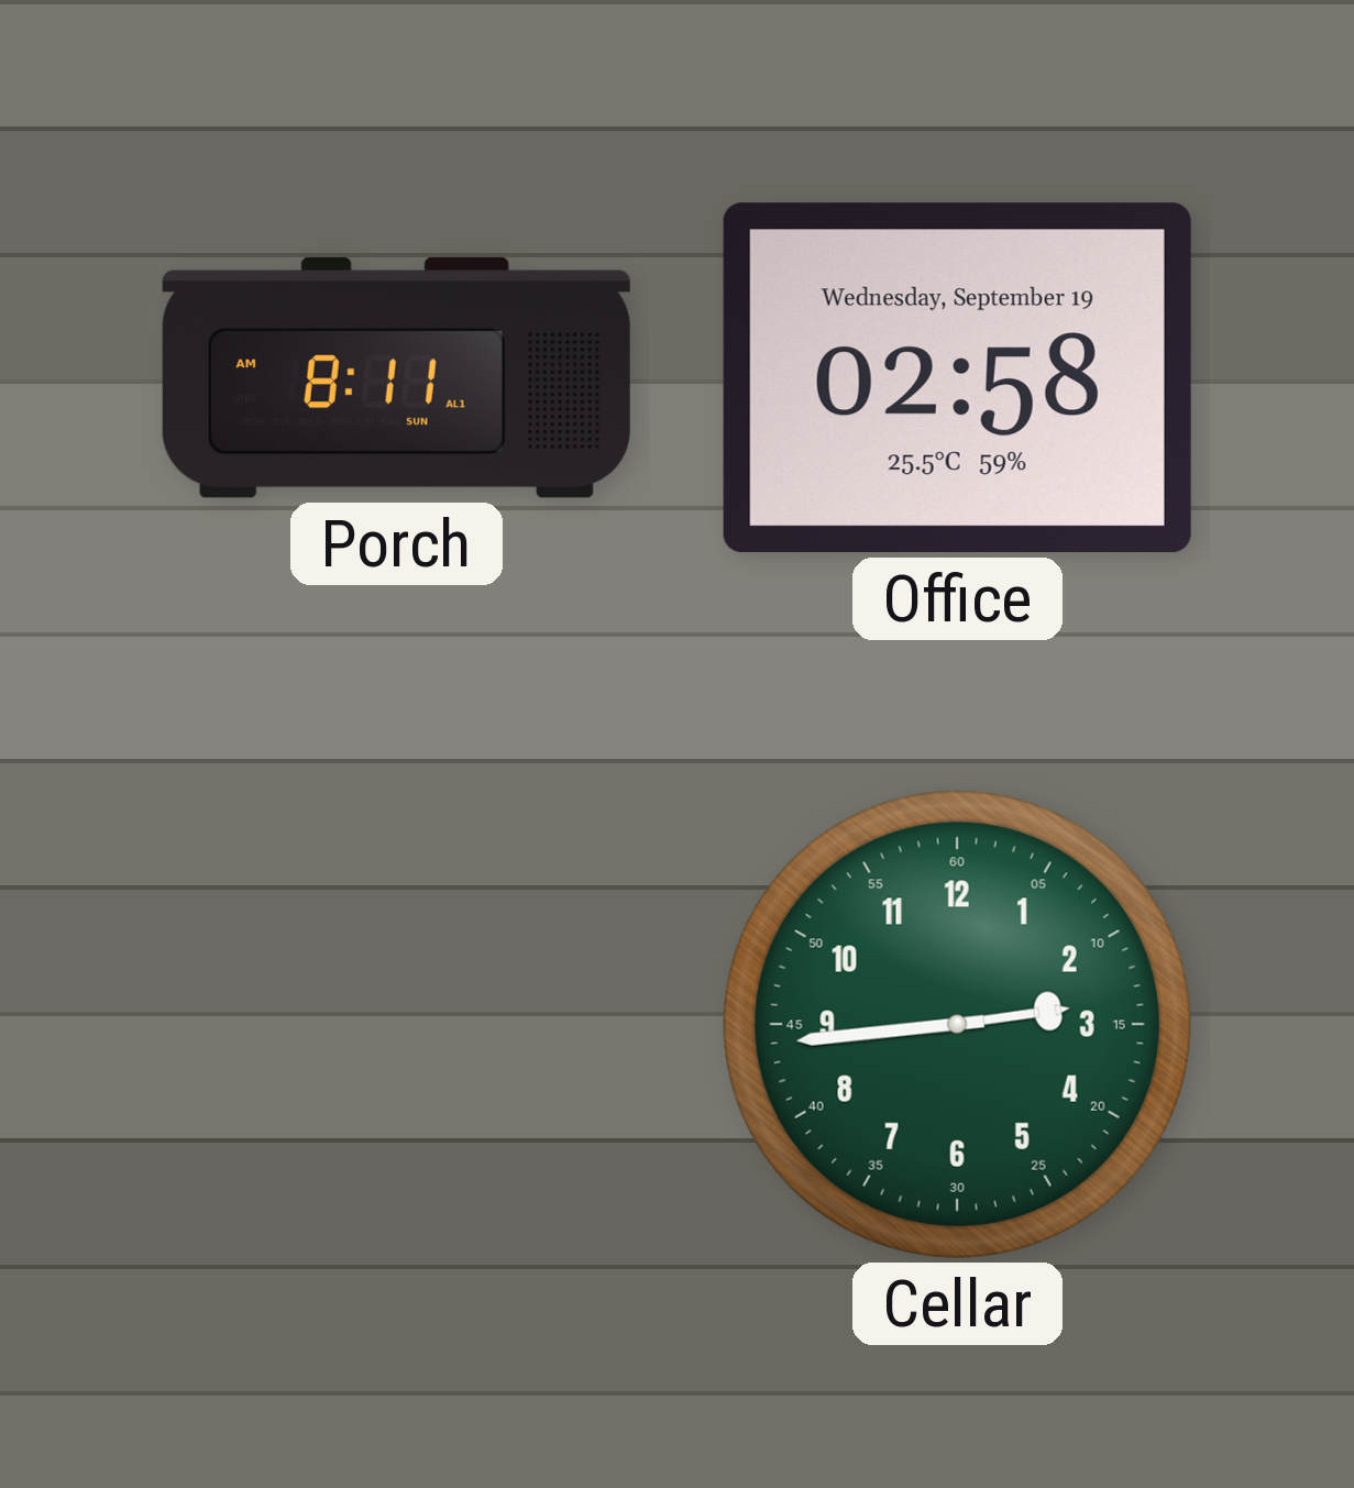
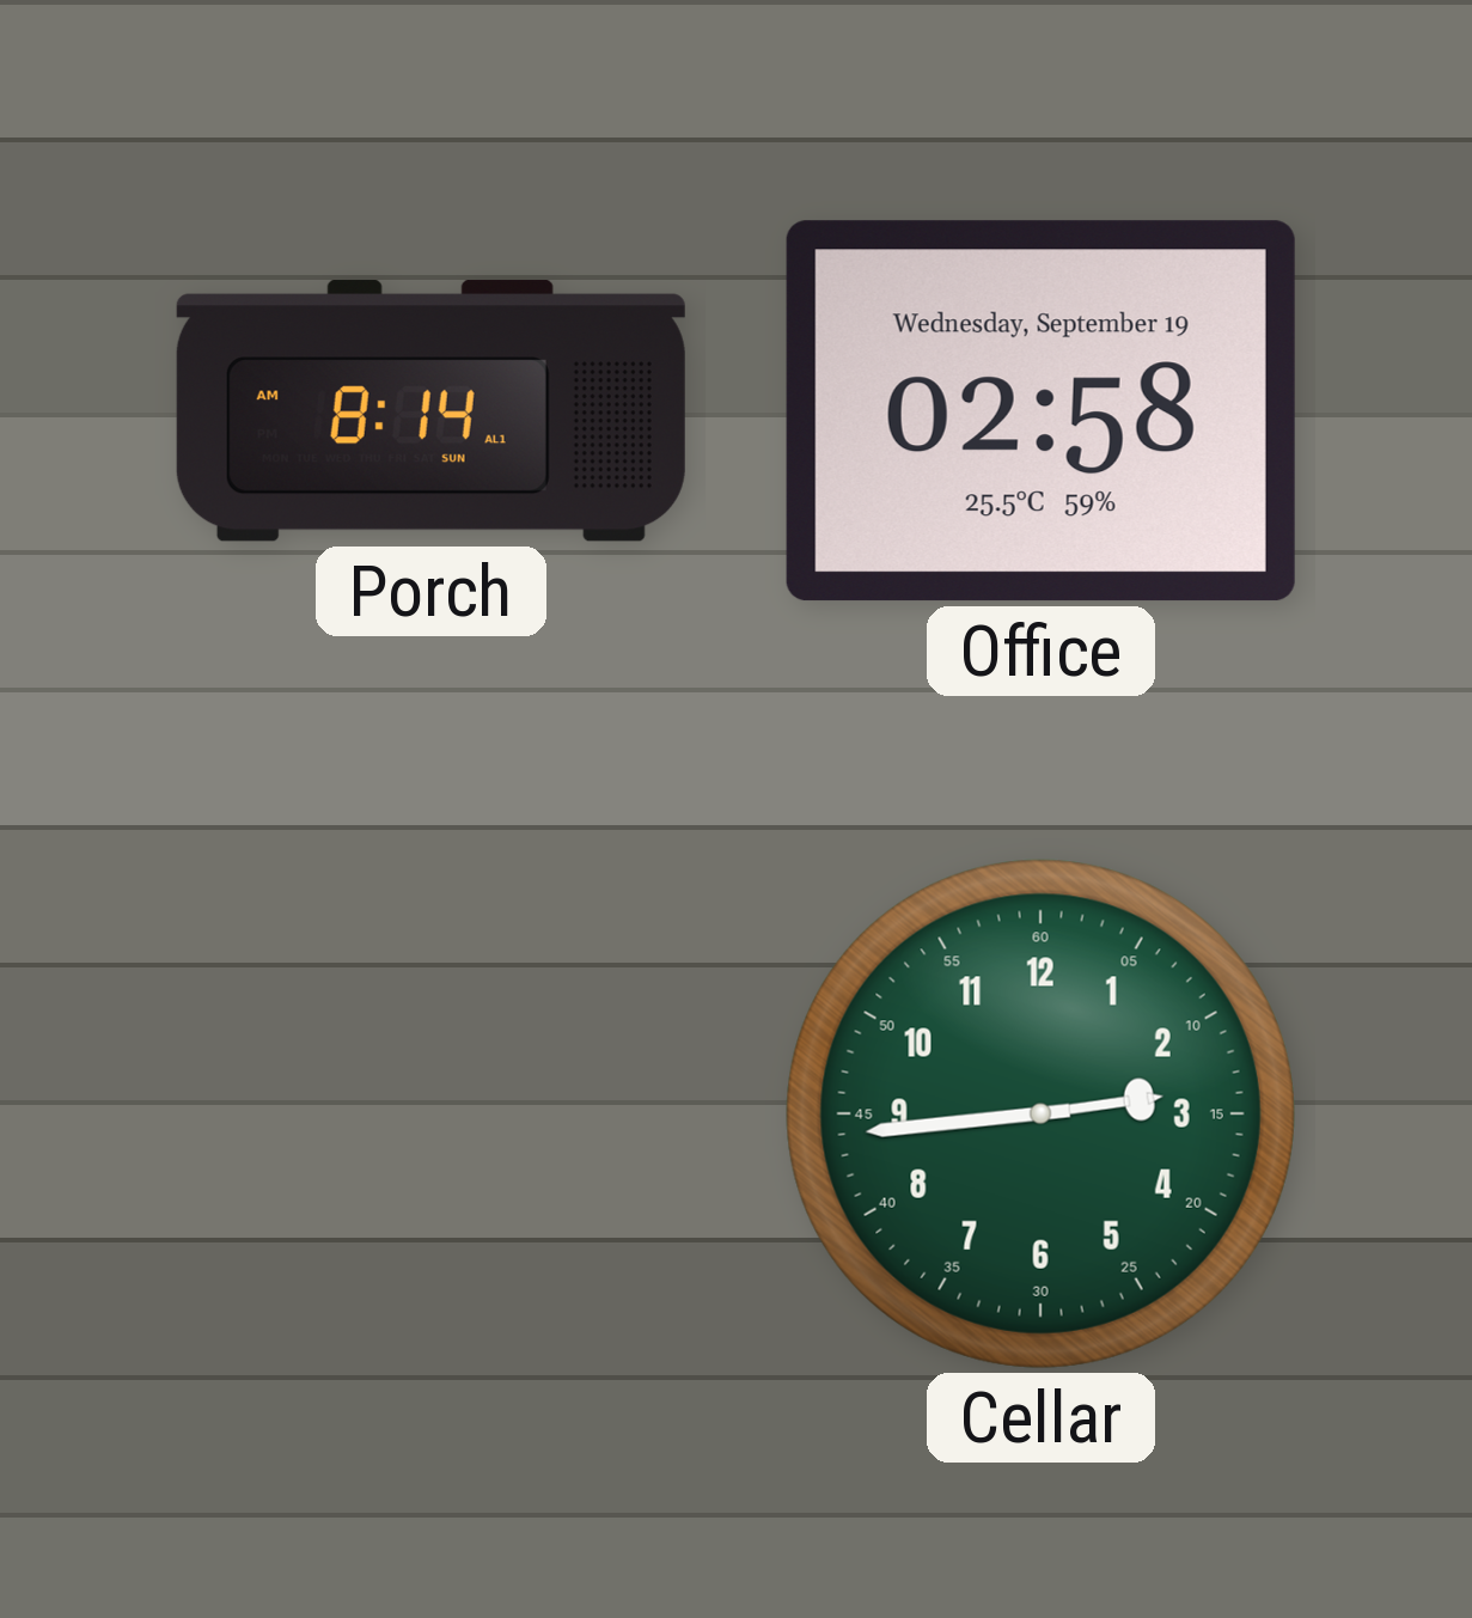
Porch: 8:11 -> 8:14 (430, 411)
